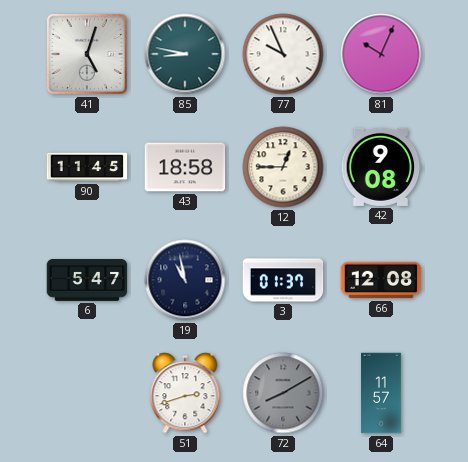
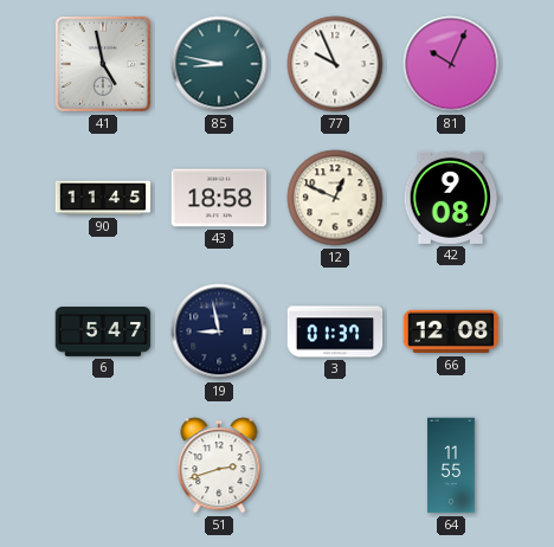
41: 5:03 -> 4:58 (103, 64)
12: 12:45 -> 12:49 (335, 198)
19: 10:58 -> 8:58 (219, 332)
72: 8:10 -> none (283, 393)
64: 11:57 -> 11:55 (451, 465)
